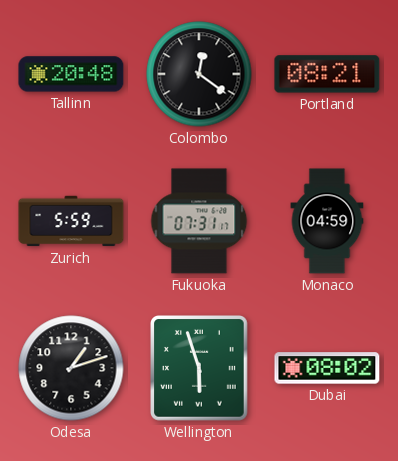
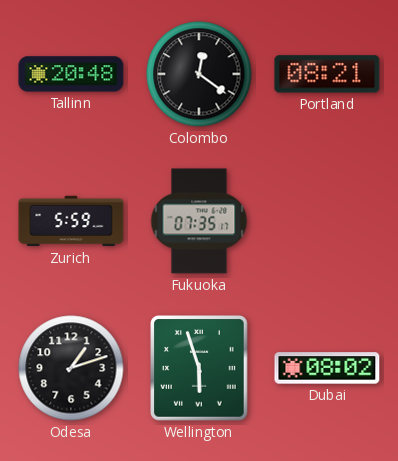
Fukuoka: 07:31 -> 07:35 (199, 221)
Monaco: 04:59 -> none (327, 221)
